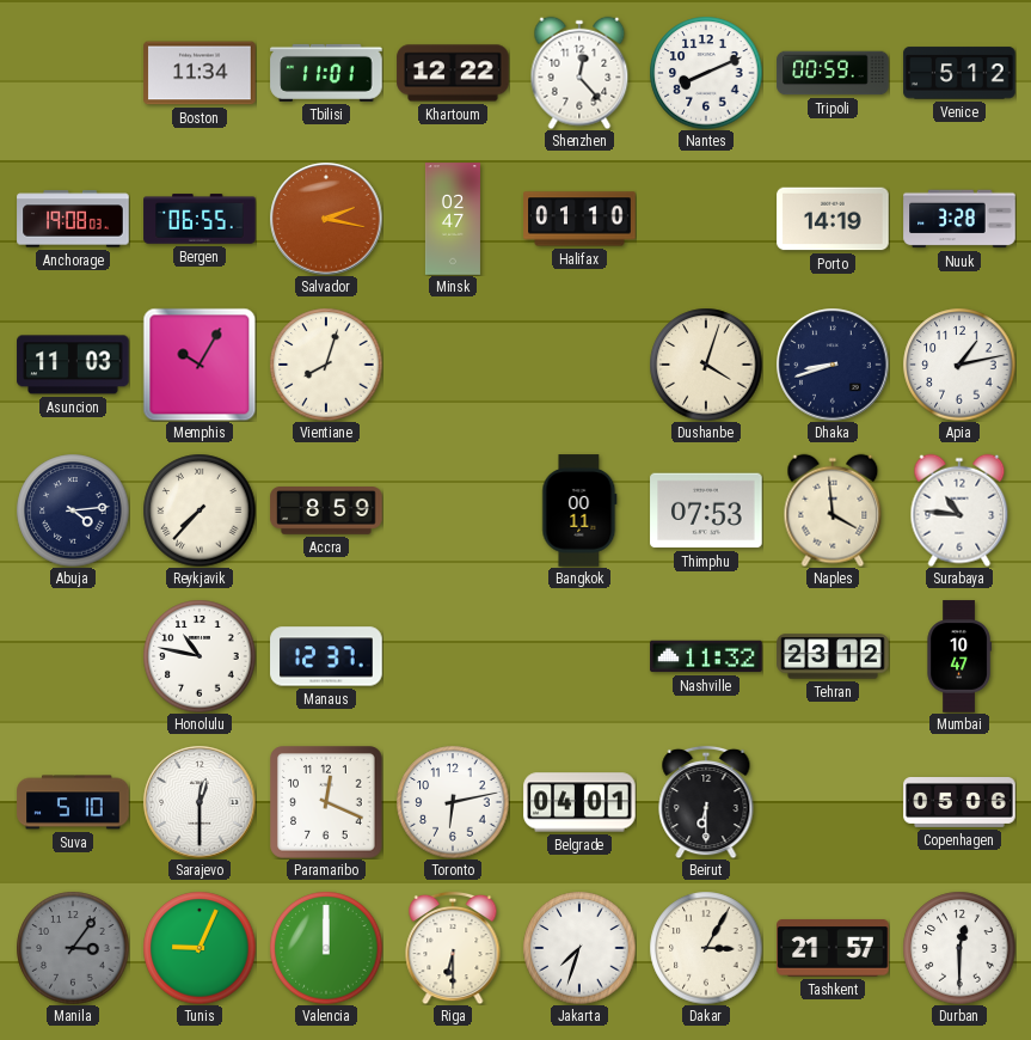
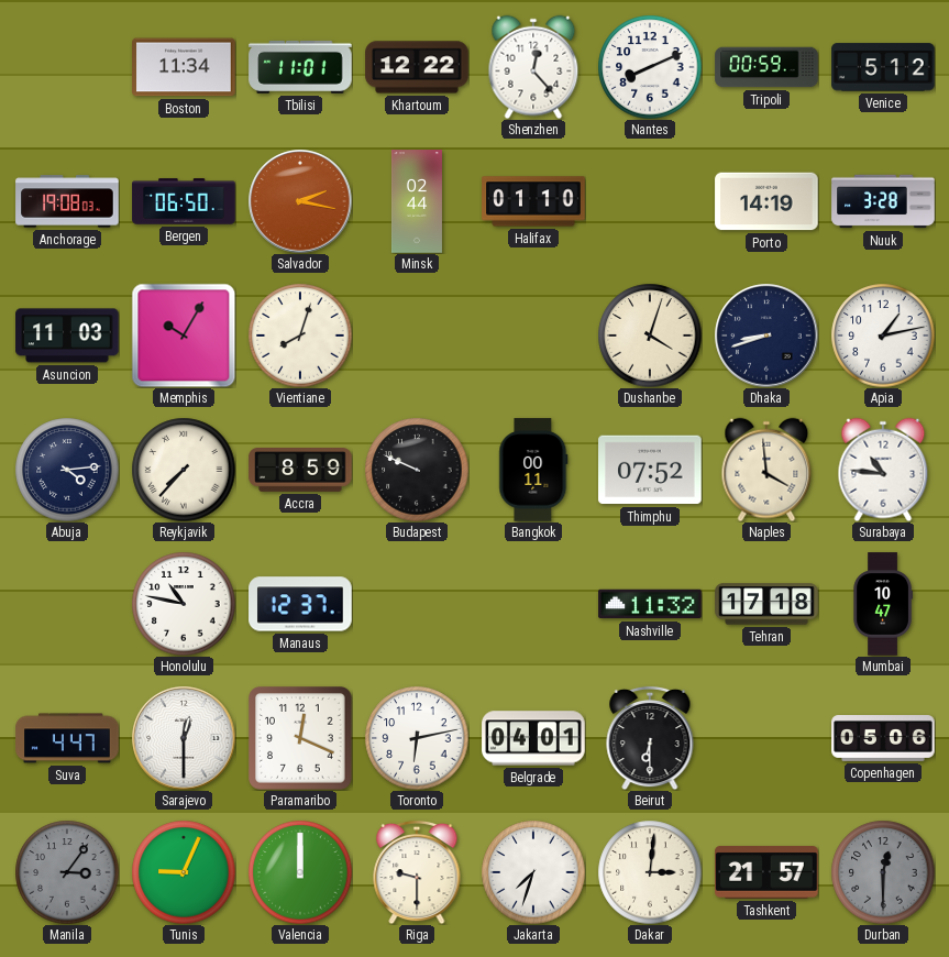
Bergen: 06:55 -> 06:50 (184, 201)
Minsk: 02:47 -> 02:44 (417, 201)
Budapest: none -> 9:49 (417, 470)
Thimphu: 07:53 -> 07:52 (650, 470)
Tehran: 23:12 -> 17:18 (766, 604)
Suva: 5:10 -> 4:47 (67, 738)
Riga: 6:30 -> 9:30 (417, 872)
Dakar: 3:05 -> 3:01 (650, 872)
Durban dial: white -> grey (883, 872)
